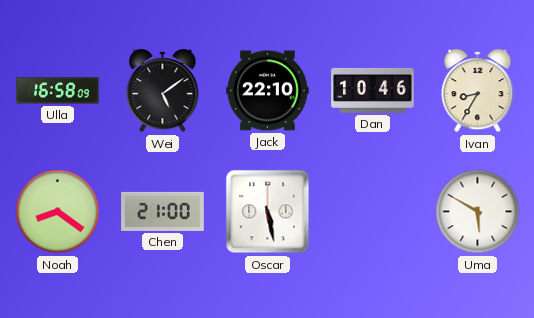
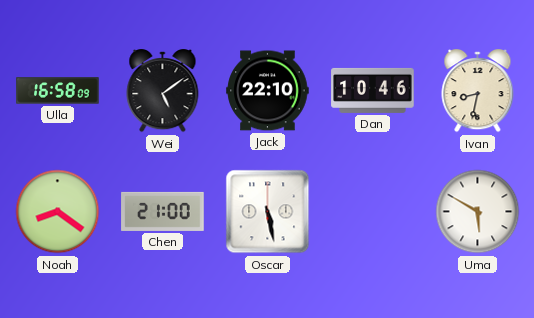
Ivan: 8:35 -> 8:32 (478, 92)
